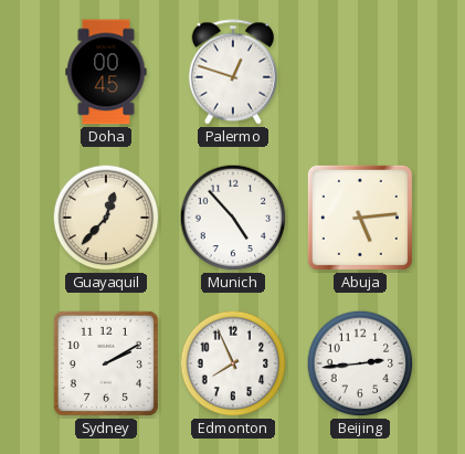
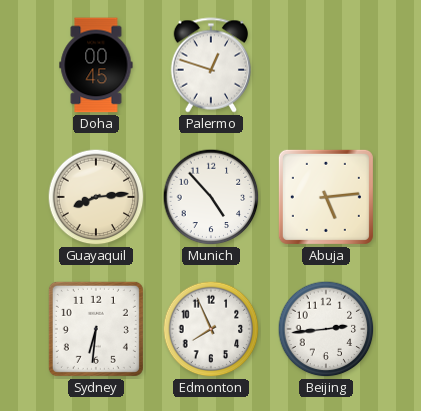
Guayaquil: 12:37 -> 8:14 (96, 197)
Sydney: 2:10 -> 6:31 (96, 329)
